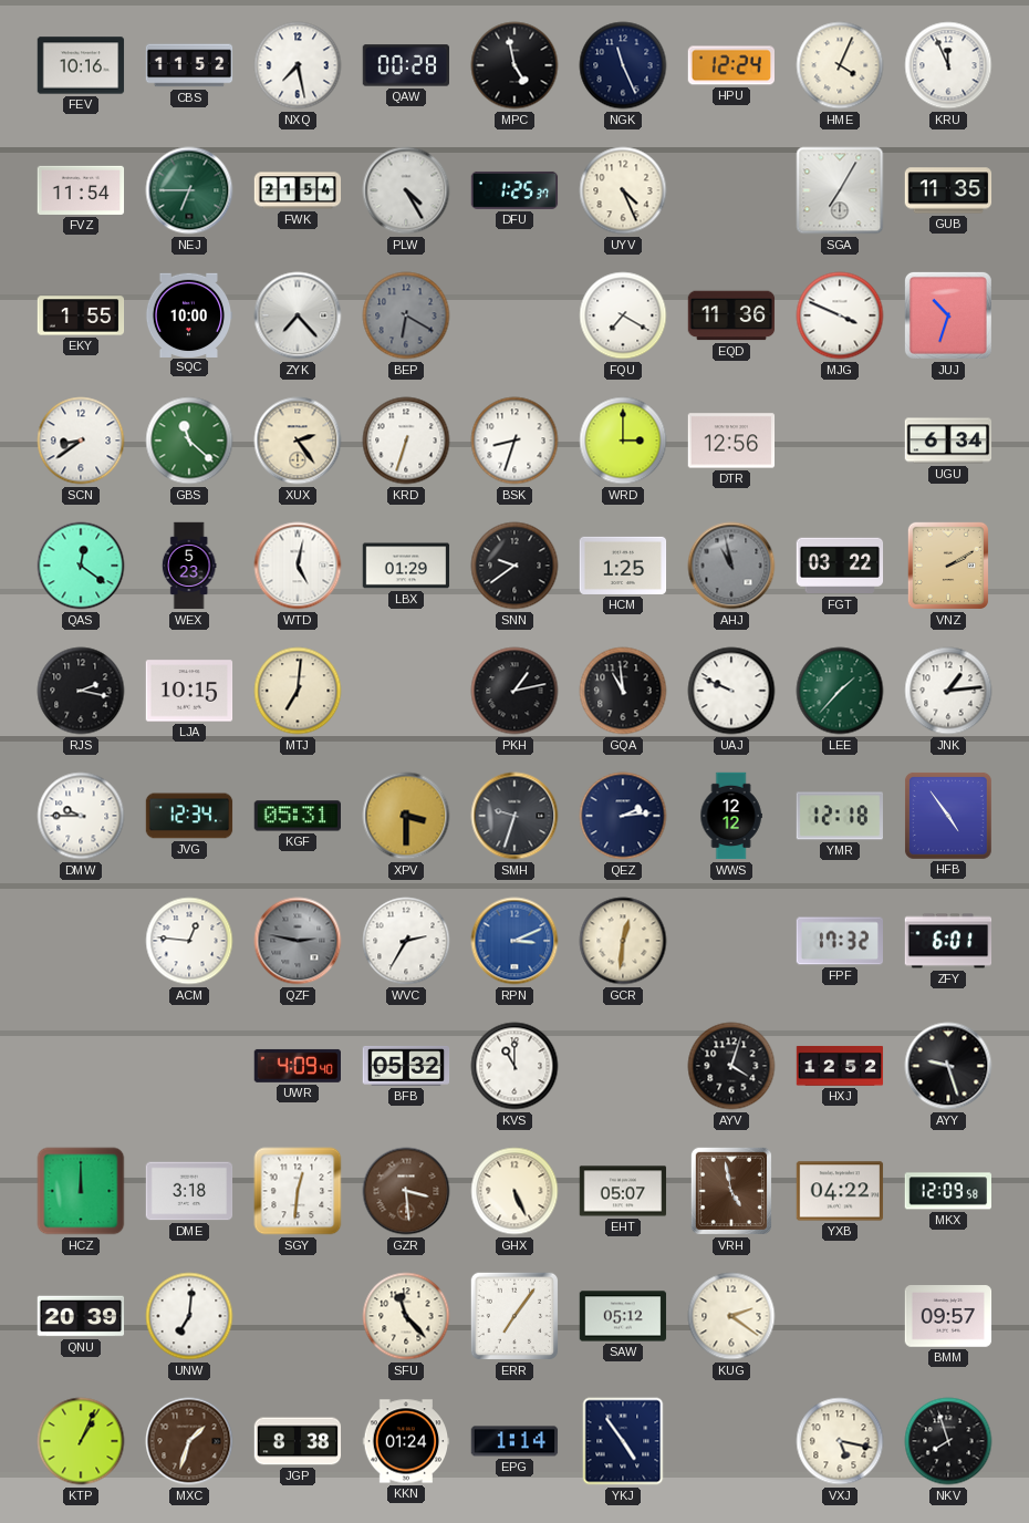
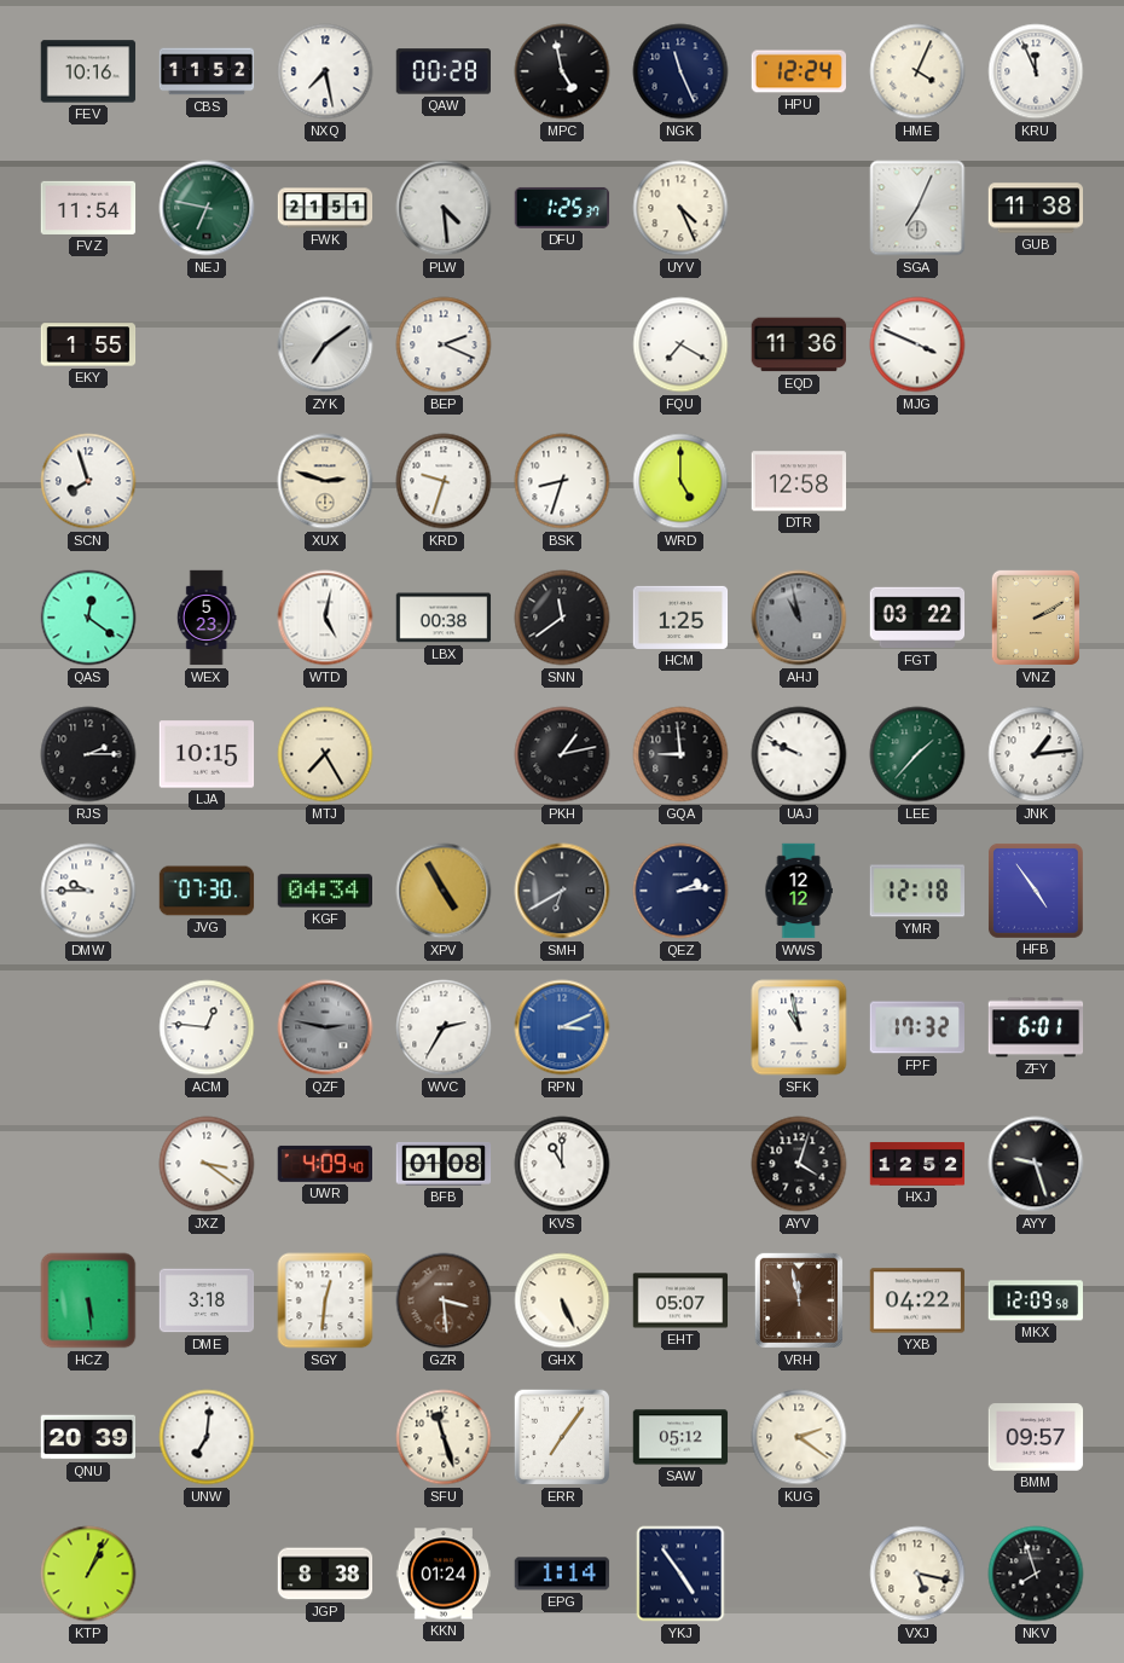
NEJ: 6:45 -> 6:47 (207, 208)
FWK: 21:54 -> 21:51 (325, 208)
PLW: 4:25 -> 4:29 (444, 208)
SGA: 7:05 -> 7:04 (917, 208)
GUB: 11:35 -> 11:38 (1036, 208)
SQC: 10:00 -> none (189, 314)
ZYK: 7:23 -> 7:09 (325, 344)
BEP: 6:20 -> 2:19 (444, 344)
BEP dial: grey -> white (444, 344)
JUJ: 10:33 -> none (948, 315)
SCN: 8:39 -> 7:57 (88, 481)
GBS: 11:22 -> none (189, 441)
XUX: 2:24 -> 2:48 (325, 481)
KRD: 6:33 -> 9:33 (444, 481)
WRD: 3:00 -> 5:00 (680, 481)
DTR: 12:56 -> 12:58 (799, 481)
UGU: 6:34 -> none (948, 441)
LBX: 01:29 -> 00:38 (444, 618)
SNN: 9:39 -> 11:39 (562, 618)
RJS: 2:17 -> 2:15 (88, 754)
MTJ: 7:01 -> 7:25 (325, 754)
GQA: 10:59 -> 8:59 (680, 754)
JVG: 12:34 -> 07:30 (207, 891)
KGF: 05:31 -> 04:34 (324, 891)
XPV: 3:30 -> 4:55 (444, 891)
SMH: 9:33 -> 6:40 (562, 891)
GCR: 12:31 -> none (623, 941)
SFK: none -> 10:58 (799, 1027)
JXZ: none -> 3:21 (207, 1164)
BFB: 05:32 -> 01:08 (444, 1164)
HCZ: 12:00 -> 5:29 (88, 1300)
VRH: 4:58 -> 11:58 (799, 1300)
SFU: 11:23 -> 11:27 (444, 1437)
MXC: 1:33 -> none (189, 1441)
